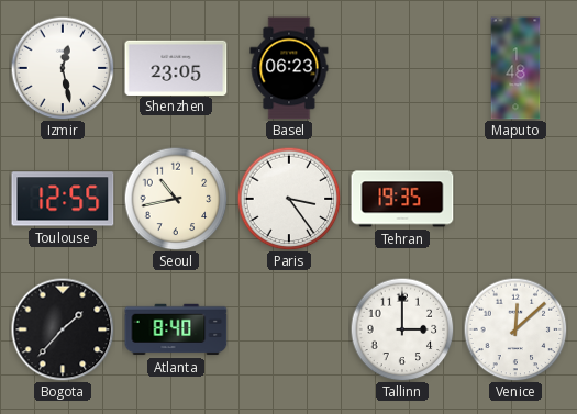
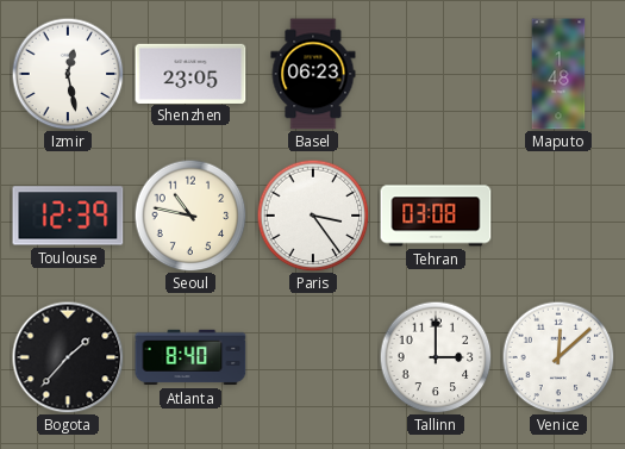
Toulouse: 12:55 -> 12:39 (68, 216)
Seoul: 10:43 -> 10:47 (190, 216)
Tehran: 19:35 -> 03:08 (436, 216)
